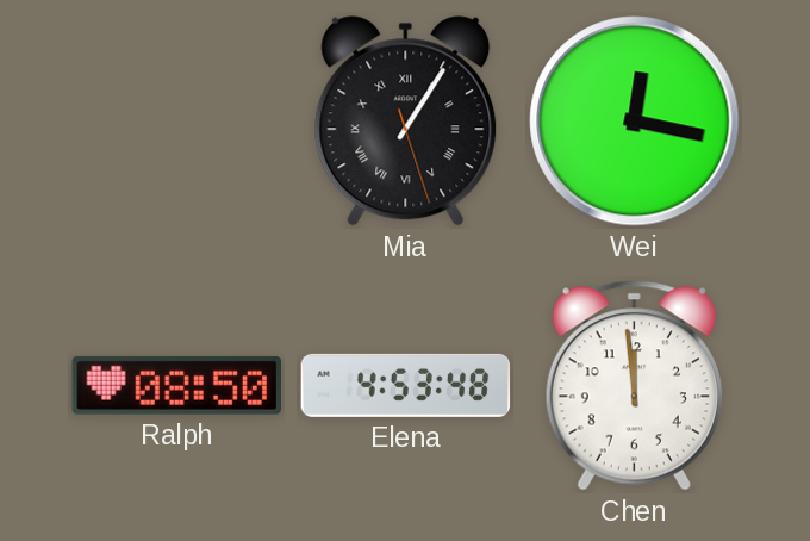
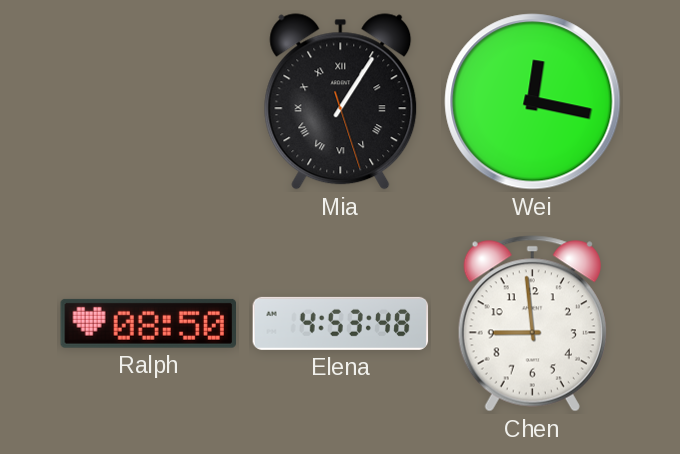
Chen: 11:59 -> 8:59 (532, 324)
